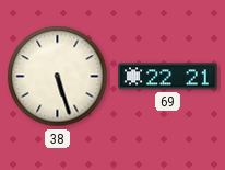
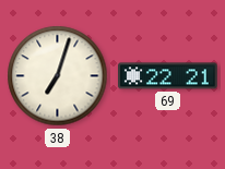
38: 5:27 -> 7:03 (58, 76)
